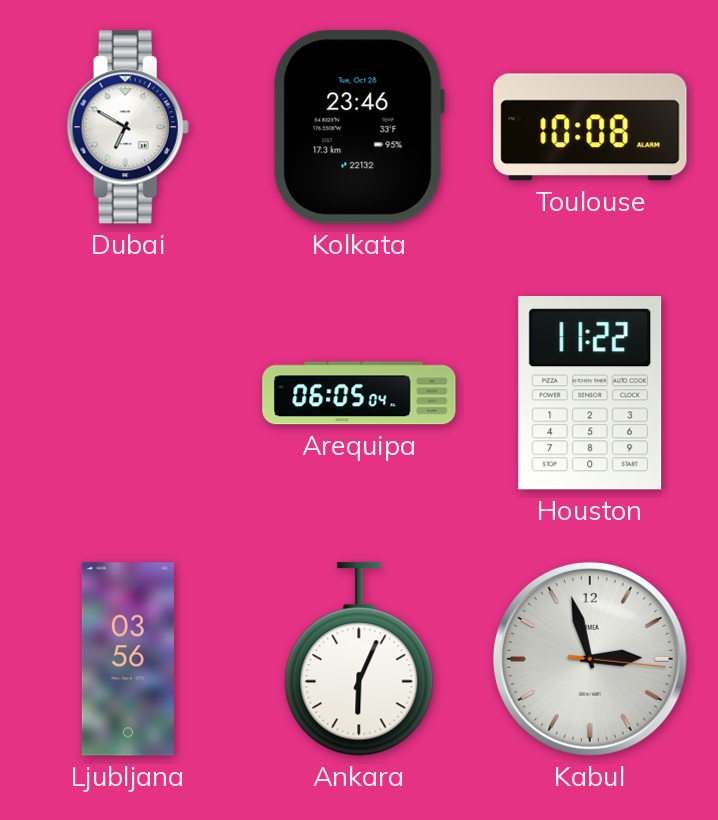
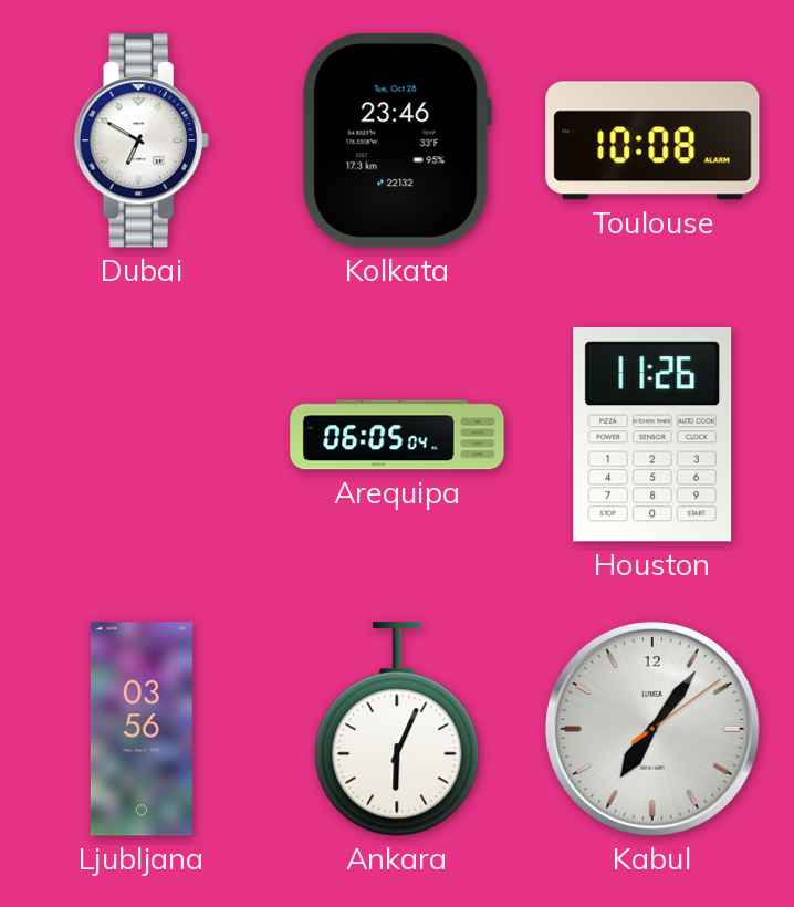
Houston: 11:22 -> 11:26 (652, 435)
Kabul: 2:57 -> 7:06 (652, 729)
